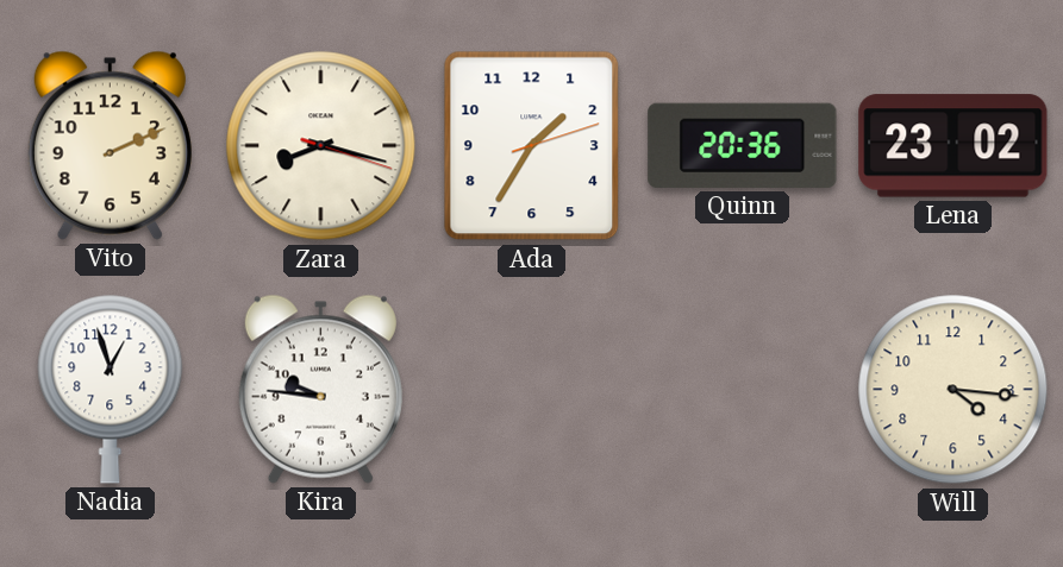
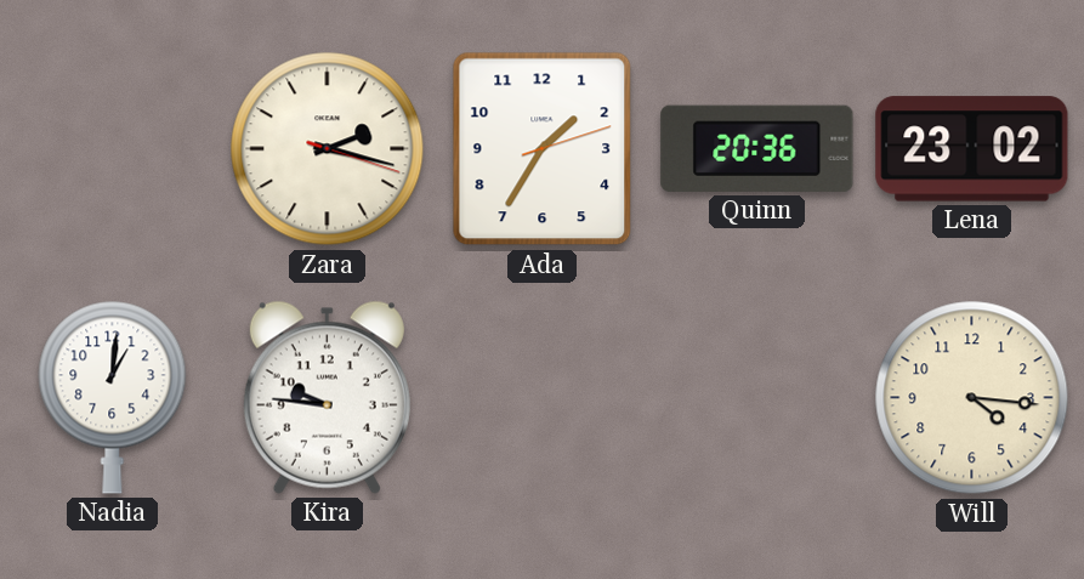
Vito: 2:11 -> none (110, 145)
Zara: 8:17 -> 2:17 (328, 149)
Nadia: 12:57 -> 1:01 (113, 397)
